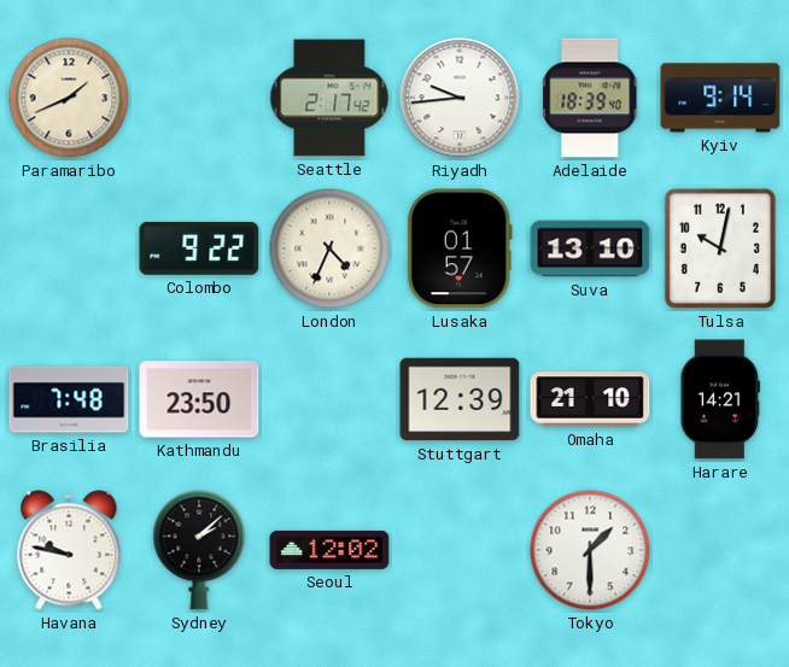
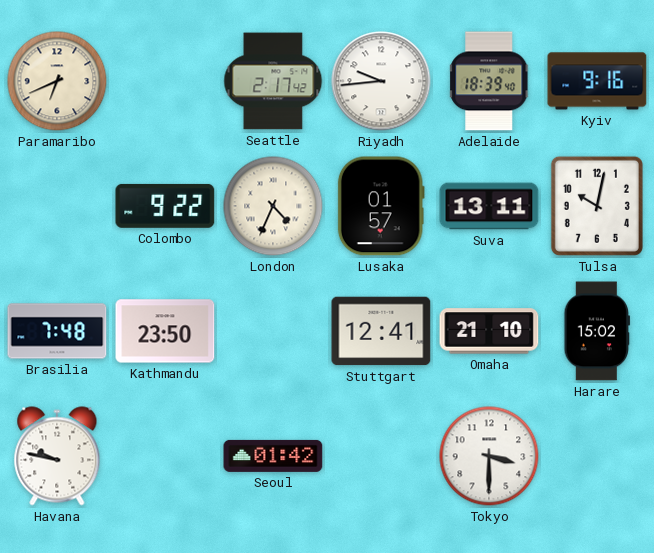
Paramaribo: 1:41 -> 6:41 (57, 81)
Kyiv: 9:14 -> 9:16 (597, 81)
Suva: 13:10 -> 13:11 (489, 206)
Stuttgart: 12:39 -> 12:41 (381, 331)
Harare: 14:21 -> 15:02 (597, 331)
Sydney: 2:08 -> none (199, 550)
Seoul: 12:02 -> 01:42 (273, 456)
Tokyo: 1:30 -> 3:30 (489, 456)
